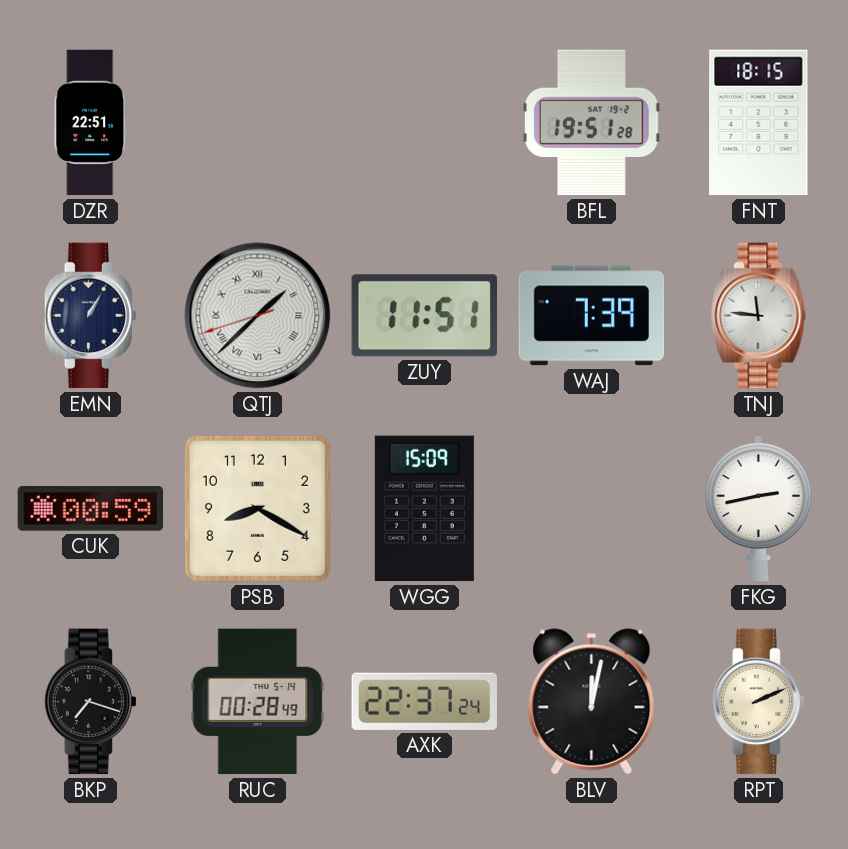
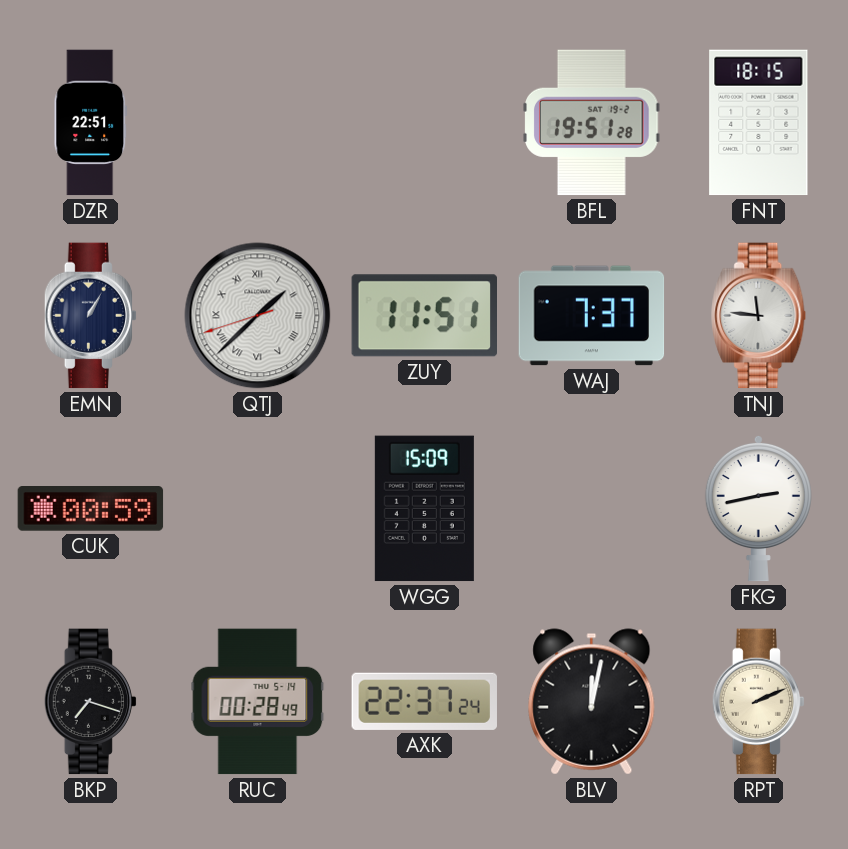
WAJ: 7:39 -> 7:37 (592, 316)
PSB: 8:20 -> none (257, 508)
